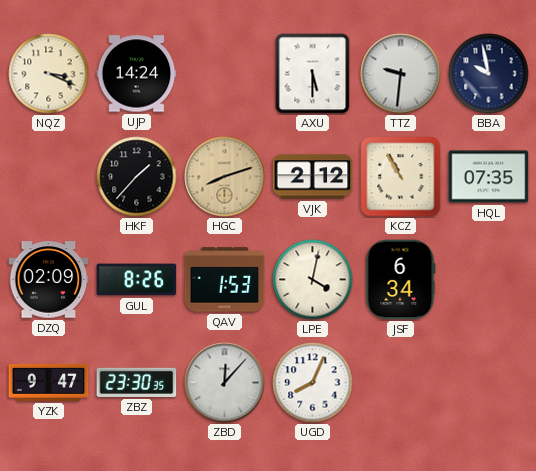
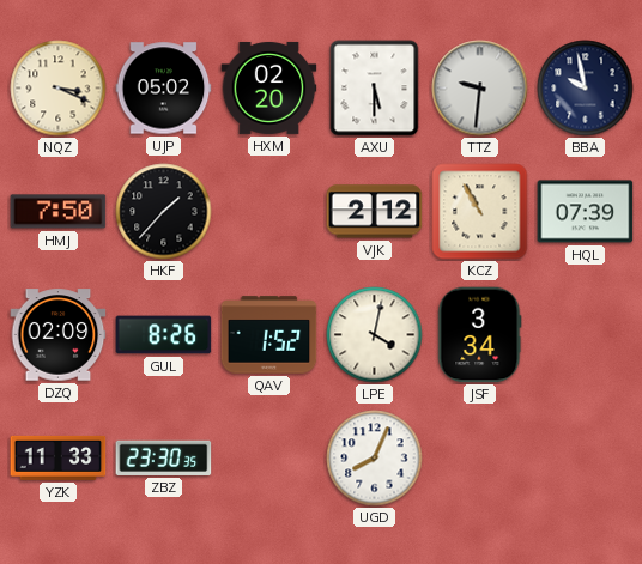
UJP: 14:24 -> 05:02 (164, 89)
HXM: none -> 02:20 (269, 87)
HMJ: none -> 7:50 (59, 212)
HGC: 8:12 -> none (225, 177)
HQL: 07:35 -> 07:39 (586, 212)
QAV: 1:53 -> 1:52 (269, 335)
JSF: 6:34 -> 3:34 (480, 335)
YZK: 9:47 -> 11:33 (59, 457)
ZBD: 12:07 -> none (225, 383)
